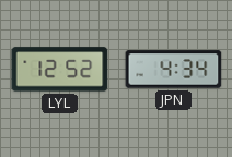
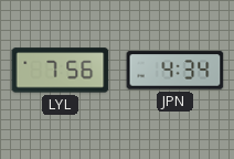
LYL: 12:52 -> 7:56 (61, 71)
